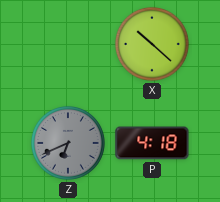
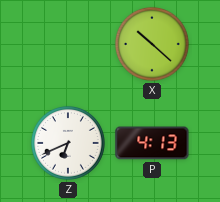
Z dial: grey -> white (68, 143)
P: 4:18 -> 4:13 (152, 143)
